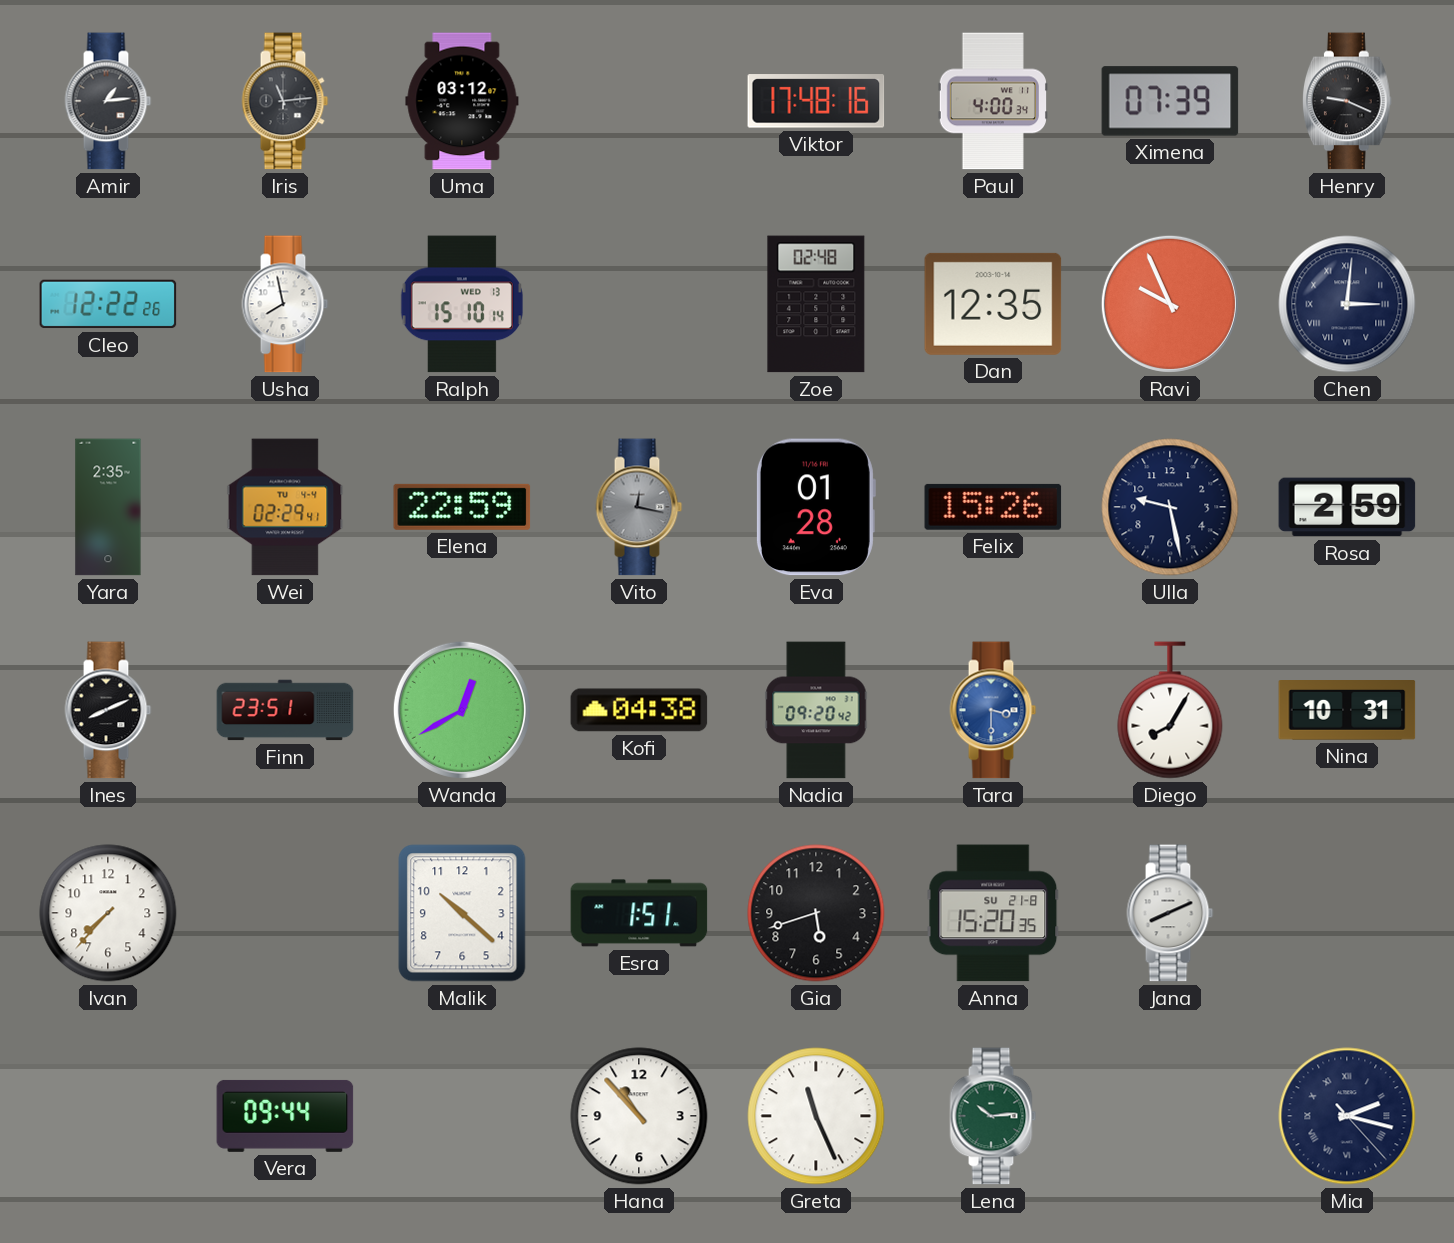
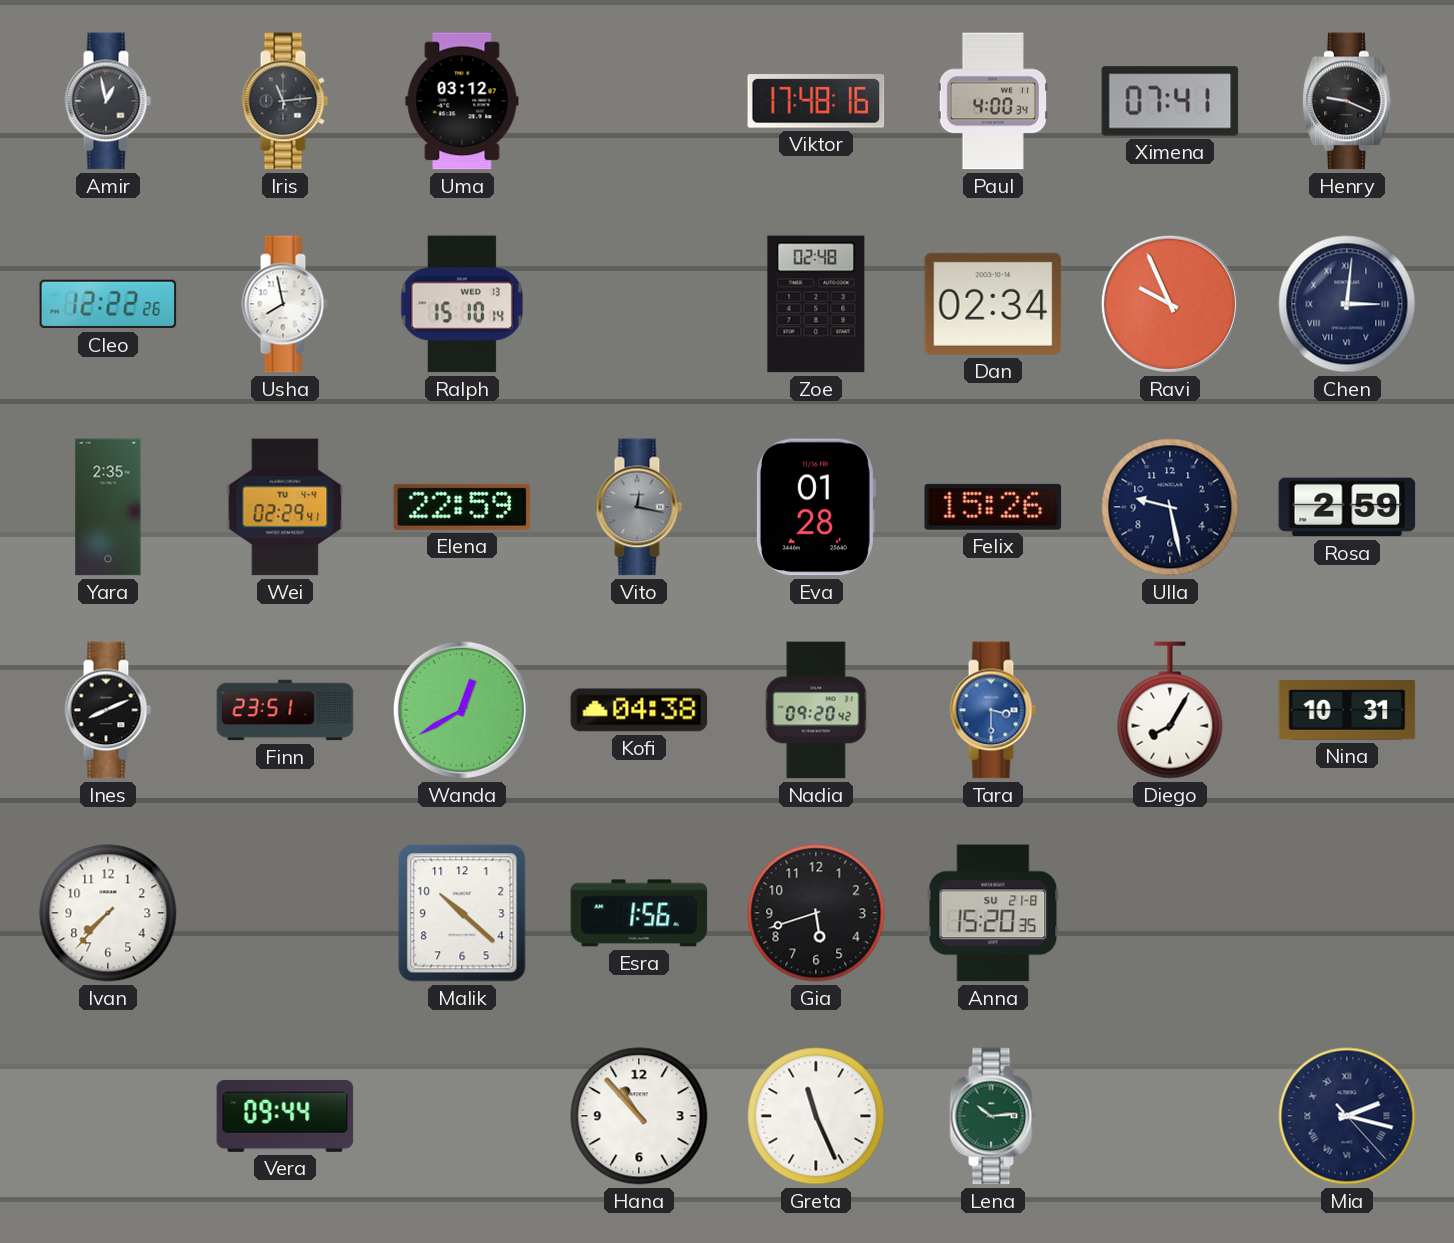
Amir: 1:14 -> 12:58 (108, 101)
Ximena: 07:39 -> 07:41 (1170, 101)
Dan: 12:35 -> 02:34 (993, 304)
Esra: 1:51 -> 1:56 (639, 913)
Jana: 8:11 -> none (1170, 913)
